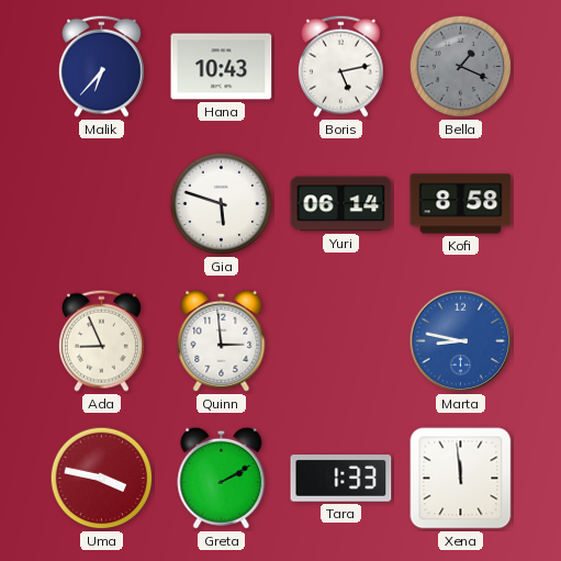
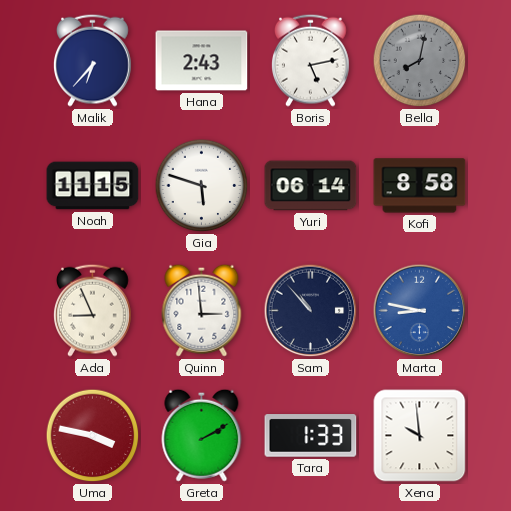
Hana: 10:43 -> 2:43 (202, 61)
Bella: 1:19 -> 8:02 (420, 61)
Noah: none -> 11:15 (93, 186)
Sam: none -> 10:53 (311, 311)
Xena: 11:59 -> 9:59 (420, 436)
